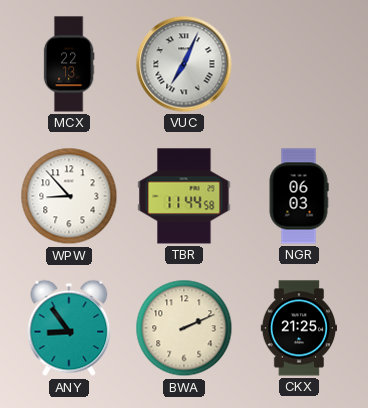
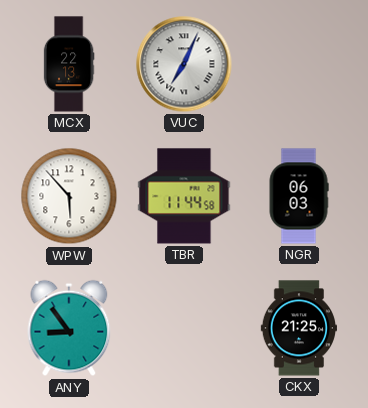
WPW: 8:53 -> 5:53 (69, 196)
BWA: 2:11 -> none (184, 328)
